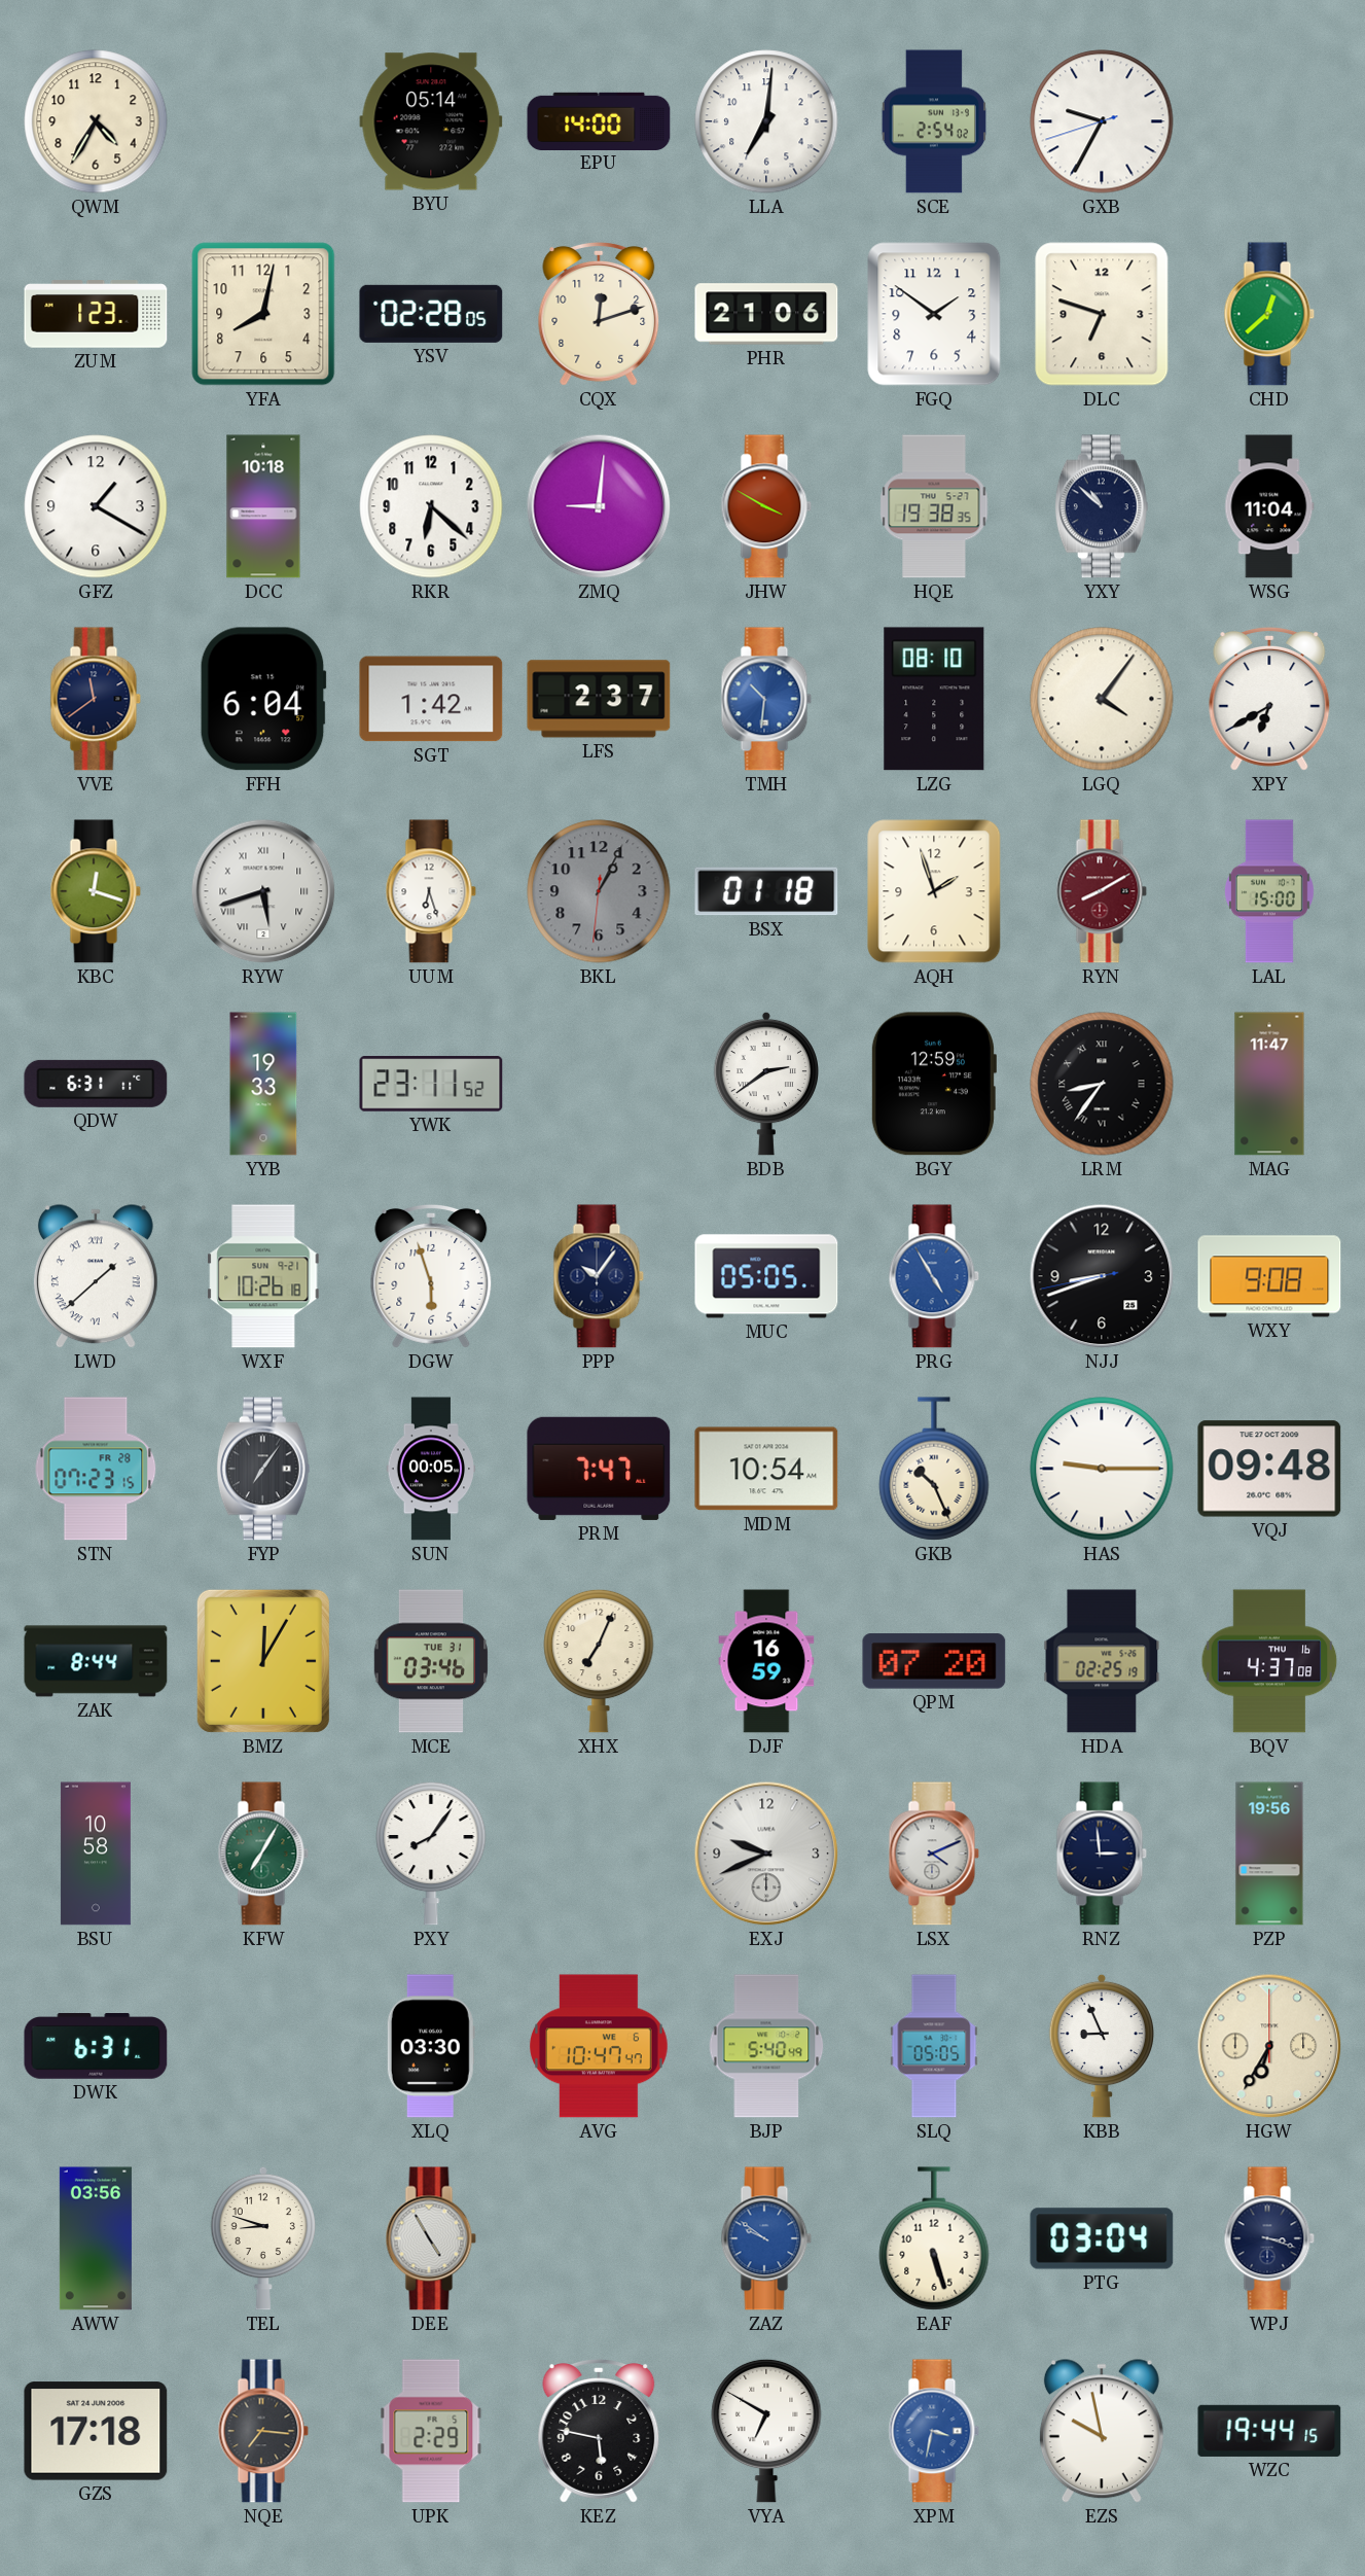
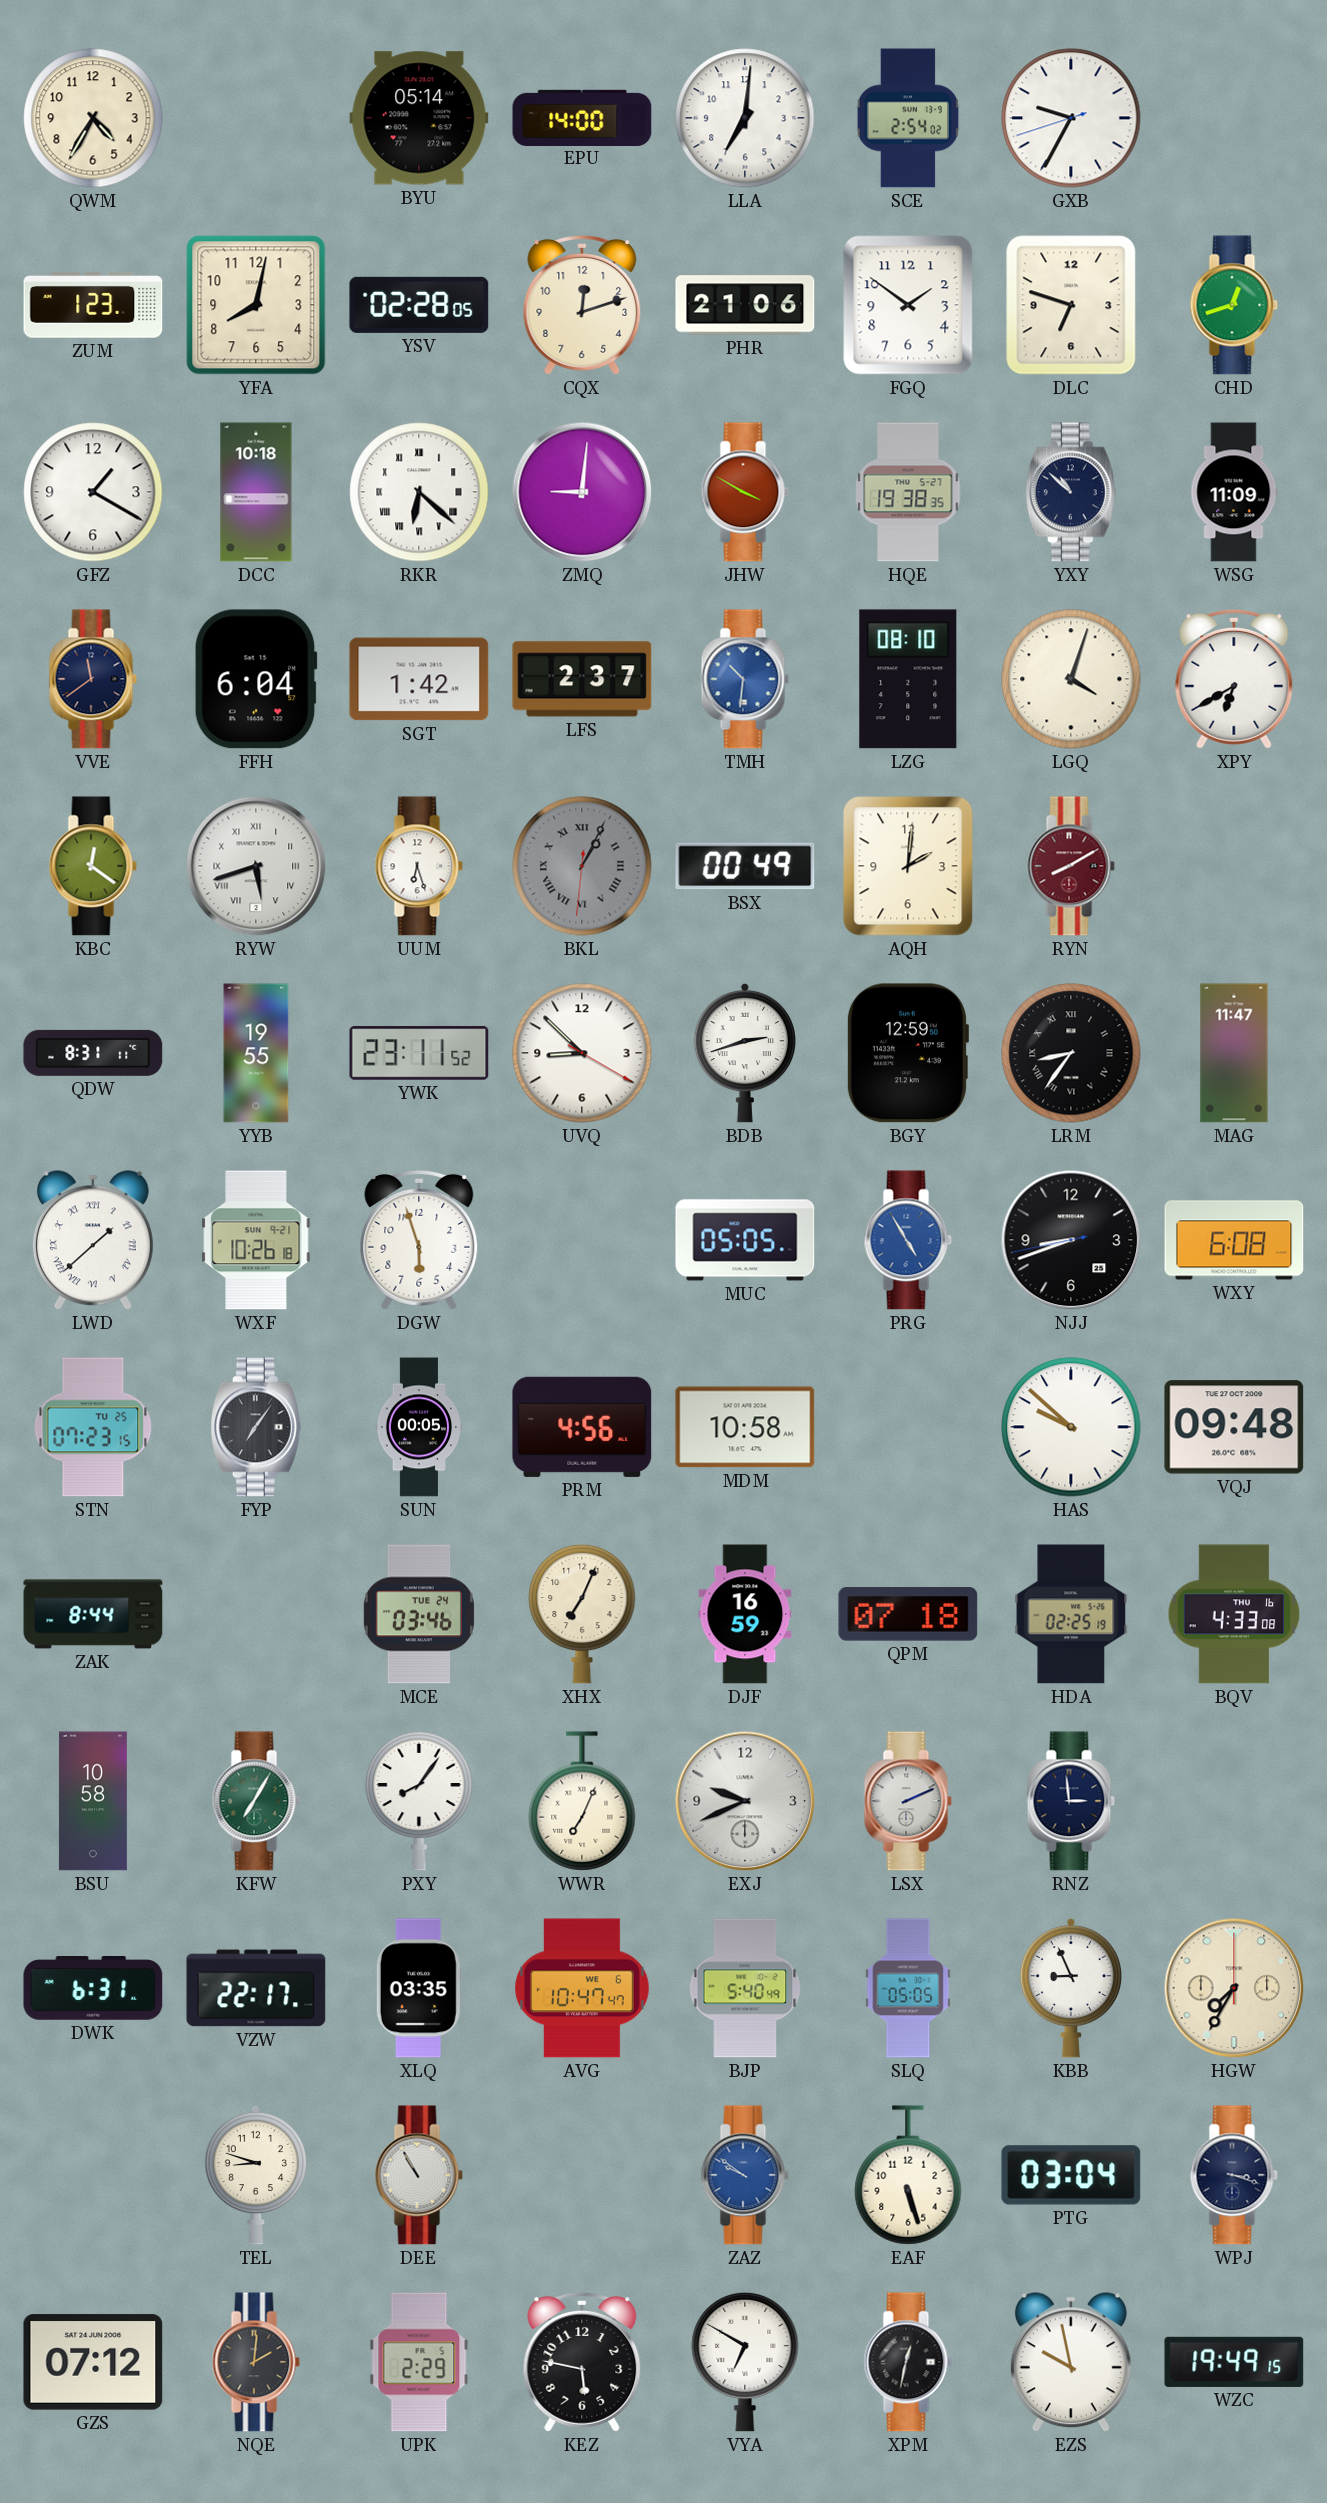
CHD: 12:38 -> 12:42 (1234, 305)
RKR numerals: Arabic -> Roman (419, 492)
WSG: 11:04 -> 11:09 (1234, 492)
LGQ: 4:06 -> 4:03 (1071, 679)
KBC: 12:18 -> 12:21 (93, 866)
BKL numerals: Arabic -> Roman (582, 866)
BSX: 01:18 -> 00:49 (745, 866)
AQH: 1:57 -> 2:01 (908, 866)
LAL: 15:00 -> none (1269, 891)
QDW: 6:31 -> 8:31 (93, 1053)
YYB: 19:33 -> 19:55 (256, 1053)
UVQ: none -> 8:52 (582, 1053)
BDB: 2:39 -> 2:42 (744, 1053)
PPP: 10:06 -> none (599, 1276)
WXY: 9:08 -> 6:08 (1234, 1240)
STN date: FR 28 -> TU 25 (93, 1427)
PRM: 7:47 -> 4:56 (582, 1427)
MDM: 10:54 -> 10:58 (745, 1427)
GKB: 10:26 -> none (934, 1469)
HAS: 9:15 -> 9:52 (1071, 1427)
BMZ: 12:05 -> none (263, 1661)
MCE date: TUE 31 -> TUE 24 (418, 1614)
QPM: 07:20 -> 07:18 (908, 1614)
BQV: 4:37 -> 4:33 (1234, 1614)
WWR: none -> 7:04 (582, 1801)
LSX: 4:11 -> 2:11 (908, 1801)
PZP: 19:56 -> none (1269, 1854)
VZW: none -> 22:17 (256, 1988)
XLQ: 03:30 -> 03:35 (419, 1988)
HGW: 6:35 -> 7:35 (1234, 1988)
AWW: 03:56 -> none (96, 2238)
DEE: 4:55 -> 10:55 (419, 2175)
GZS: 17:18 -> 07:12 (93, 2362)
NQE: 7:16 -> 2:01 (256, 2362)
XPM: 3:32 -> 12:32 (908, 2362)
XPM dial: blue -> black (908, 2362)
WZC: 19:44 -> 19:49 (1234, 2362)
